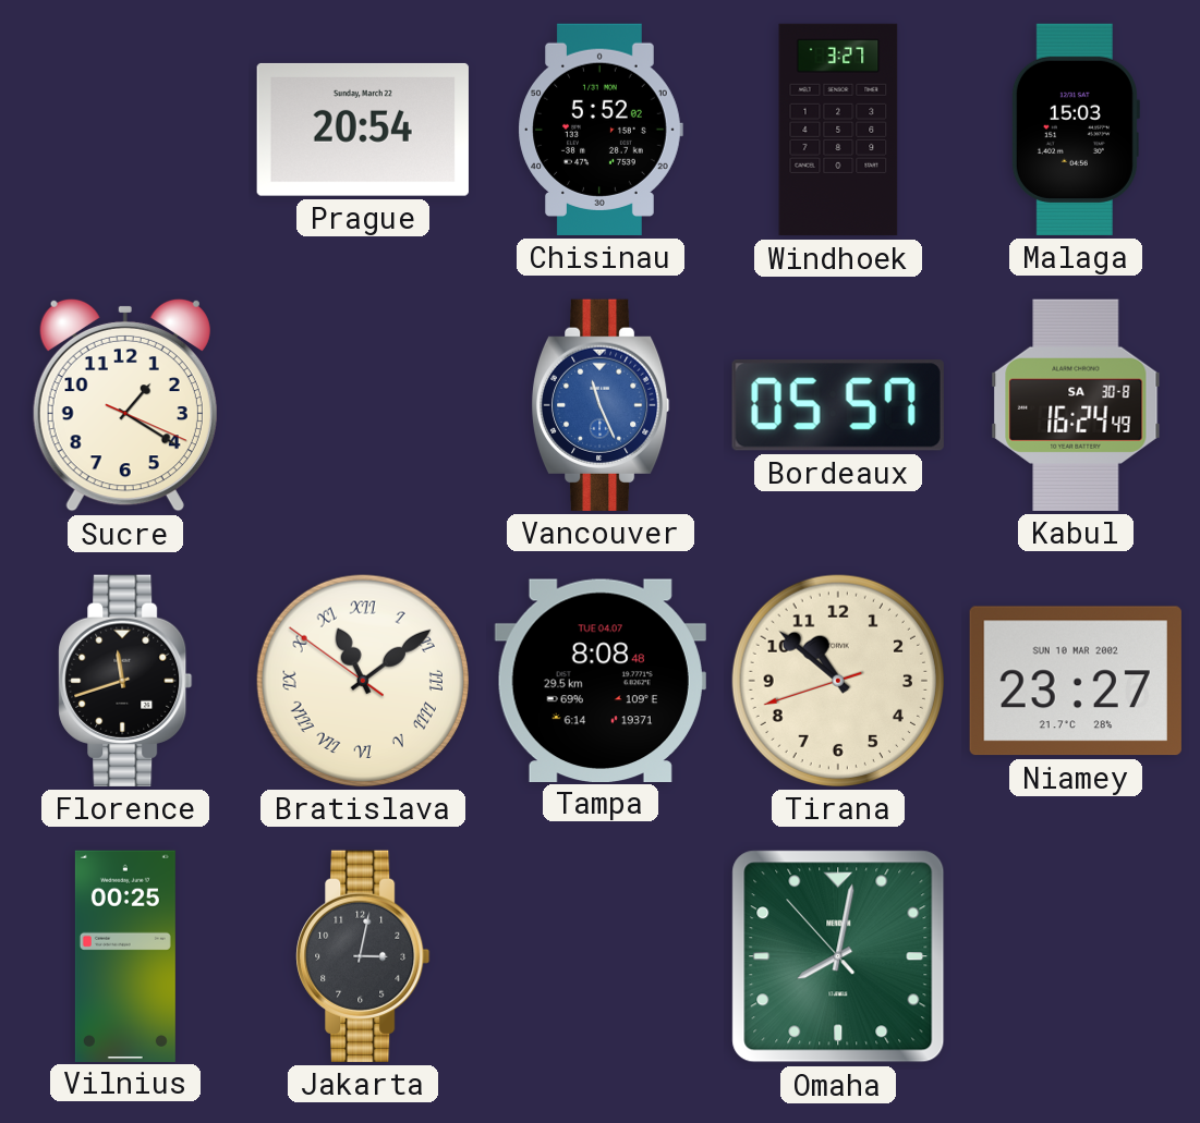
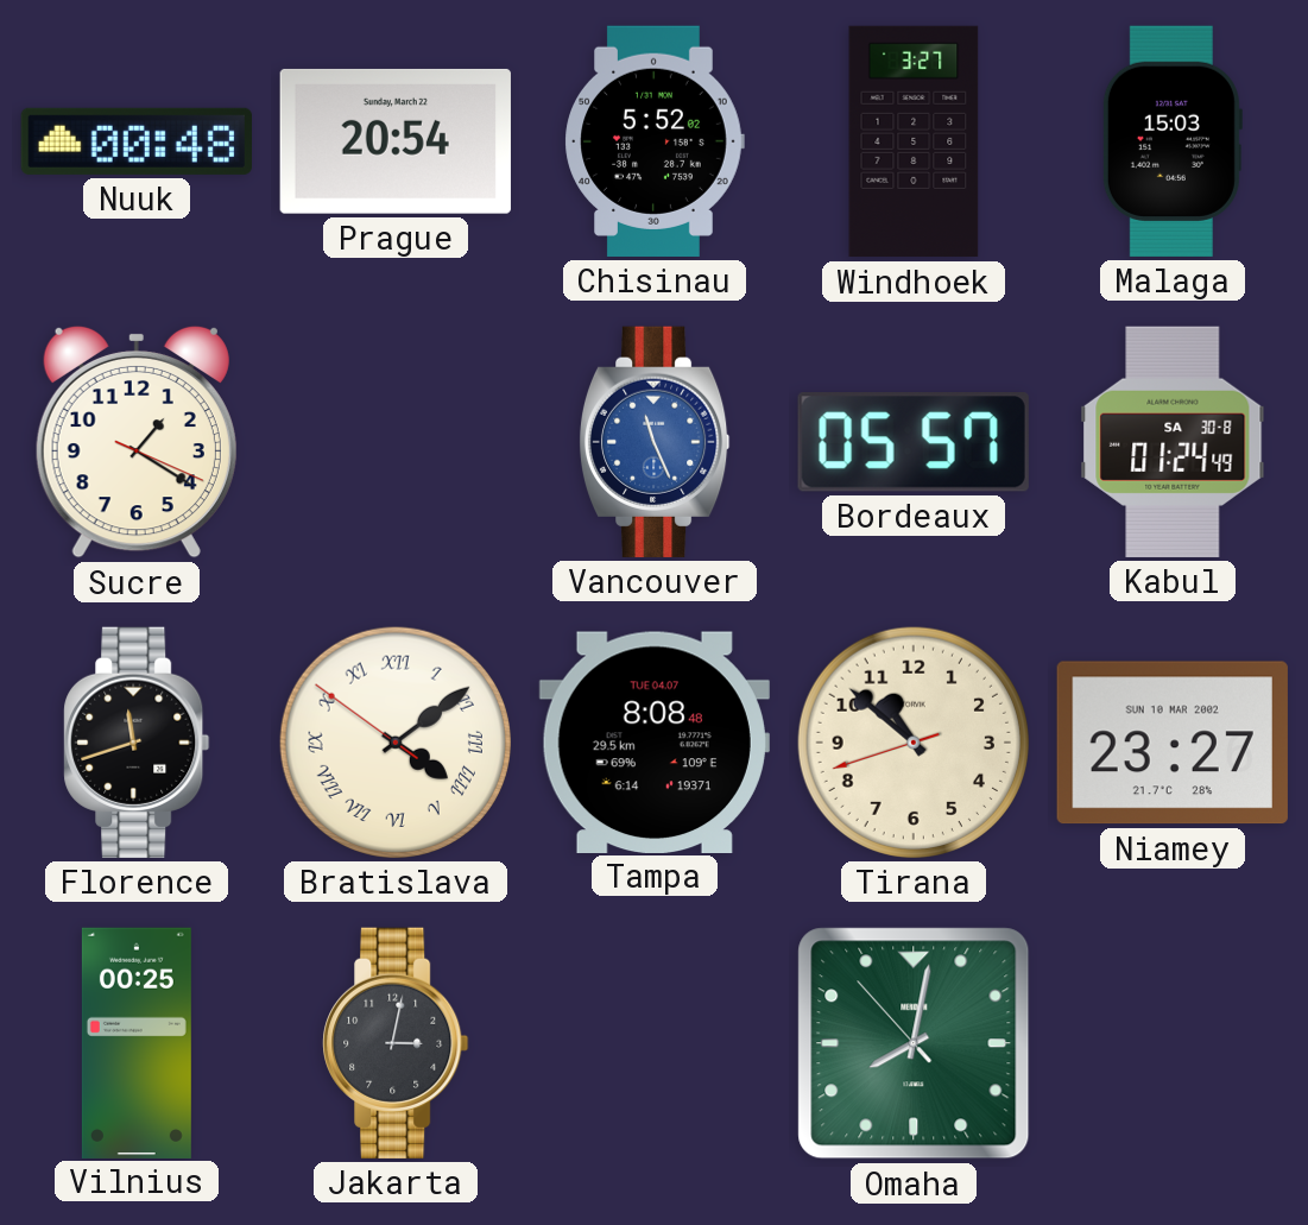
Nuuk: none -> 00:48 (137, 141)
Kabul: 16:24 -> 01:24 (1173, 442)
Bratislava: 11:08 -> 4:08 (396, 743)
